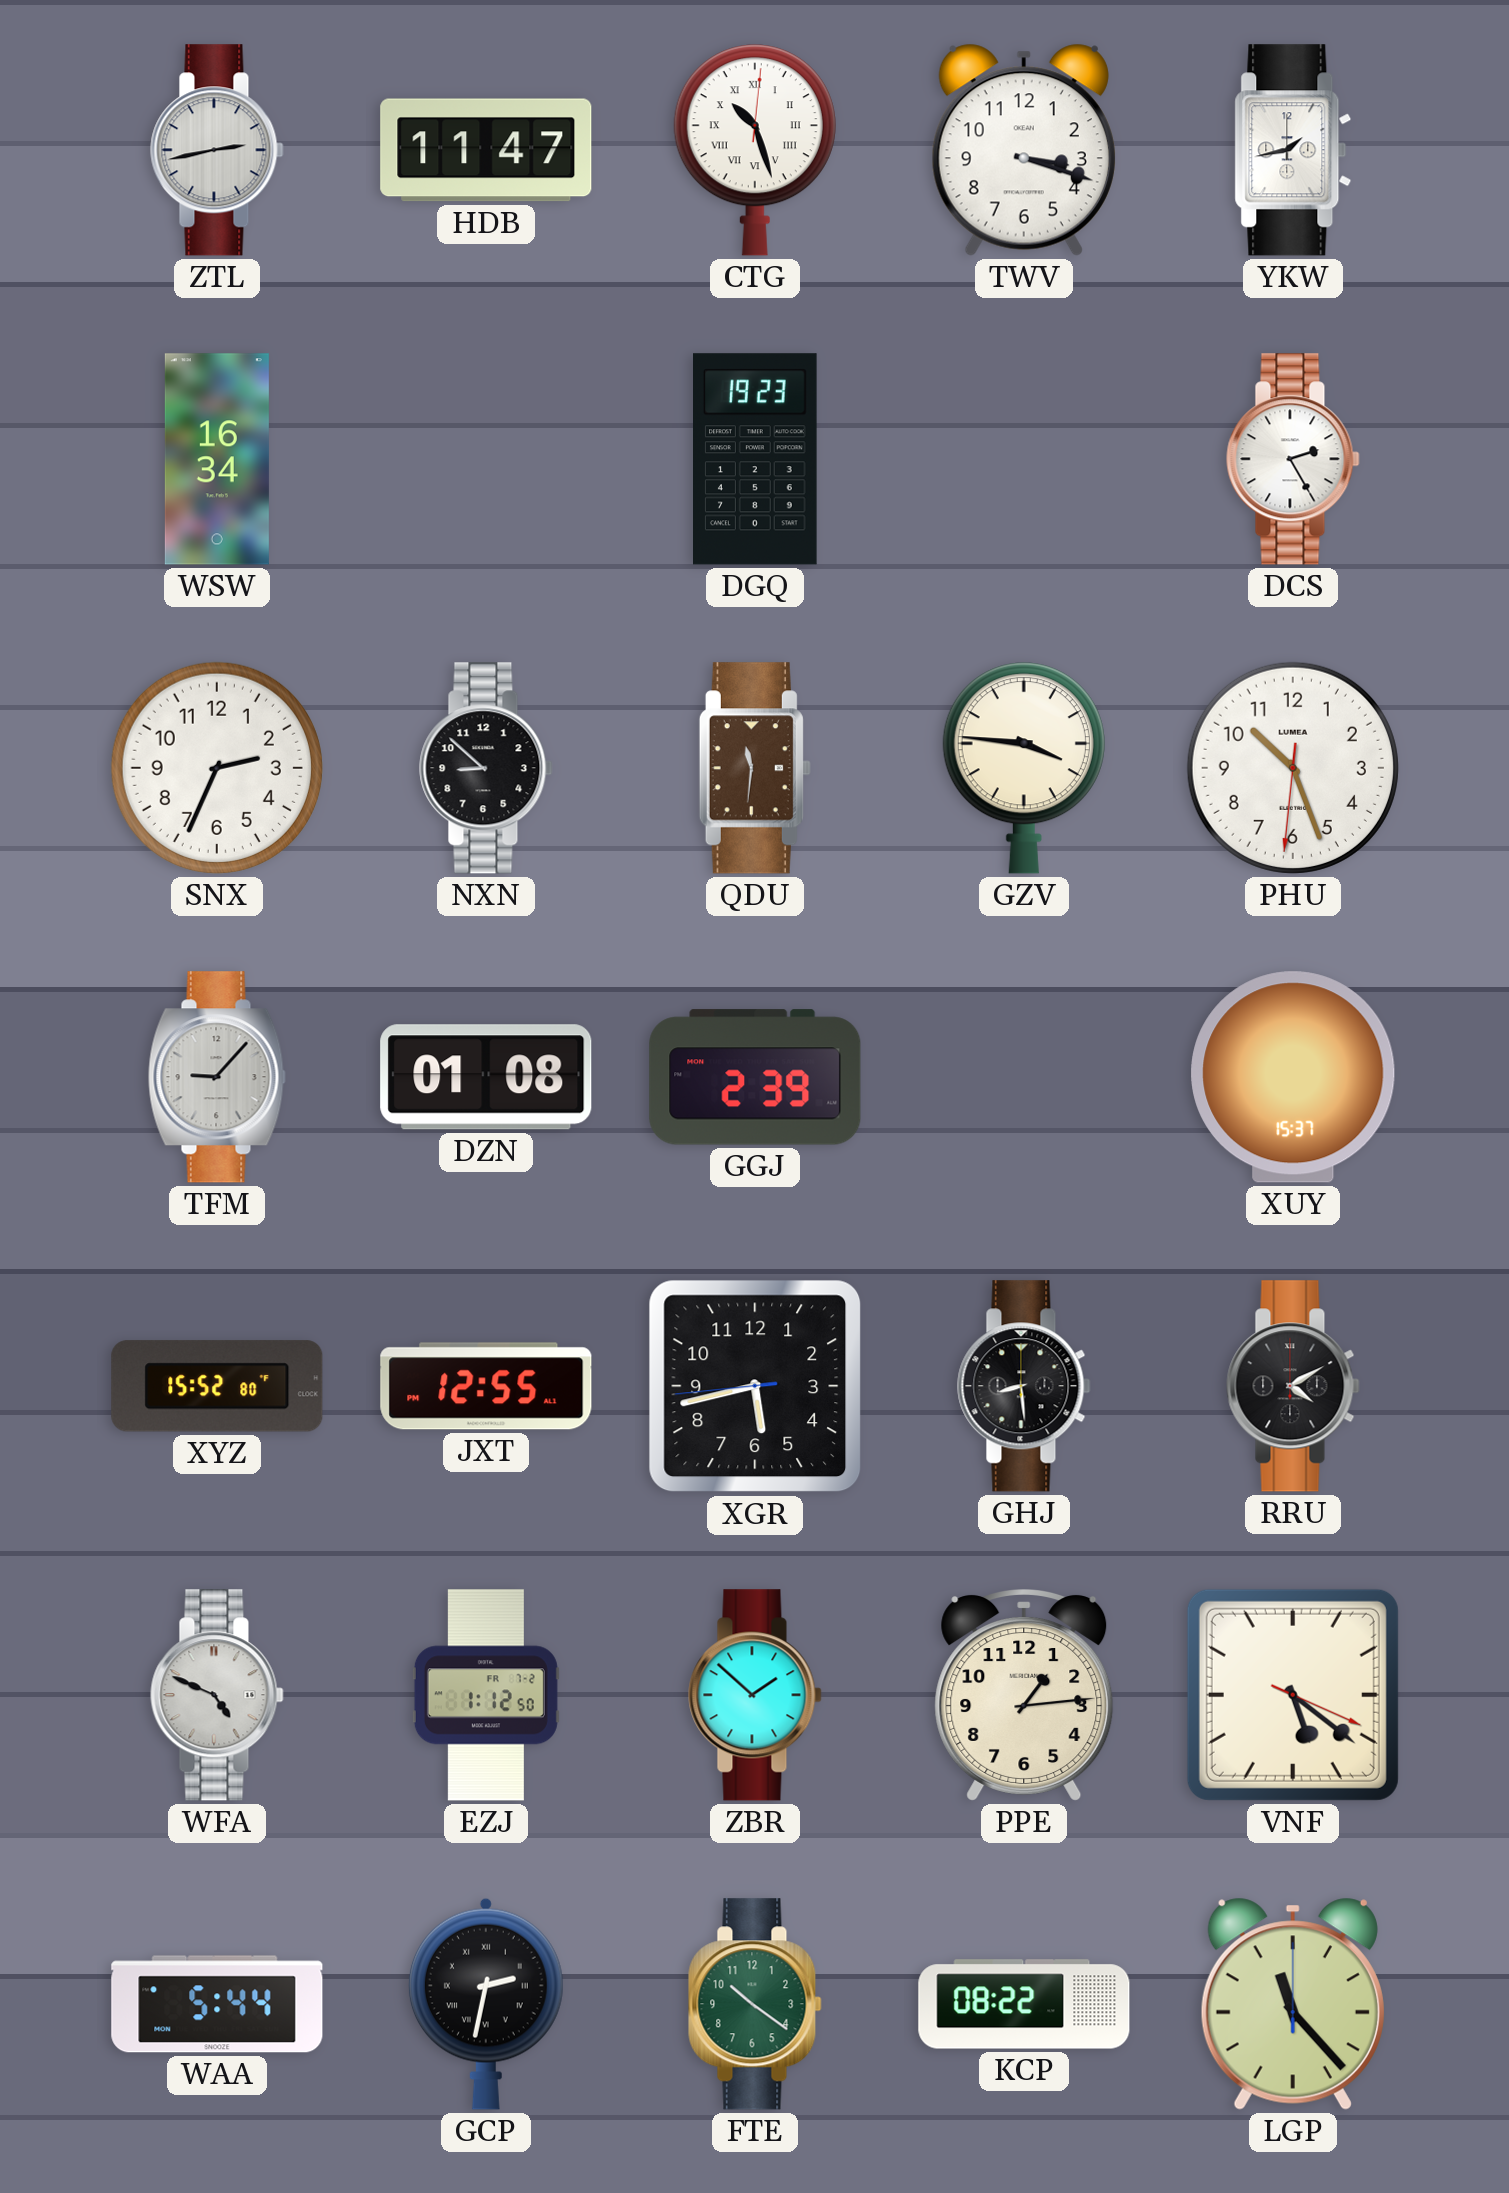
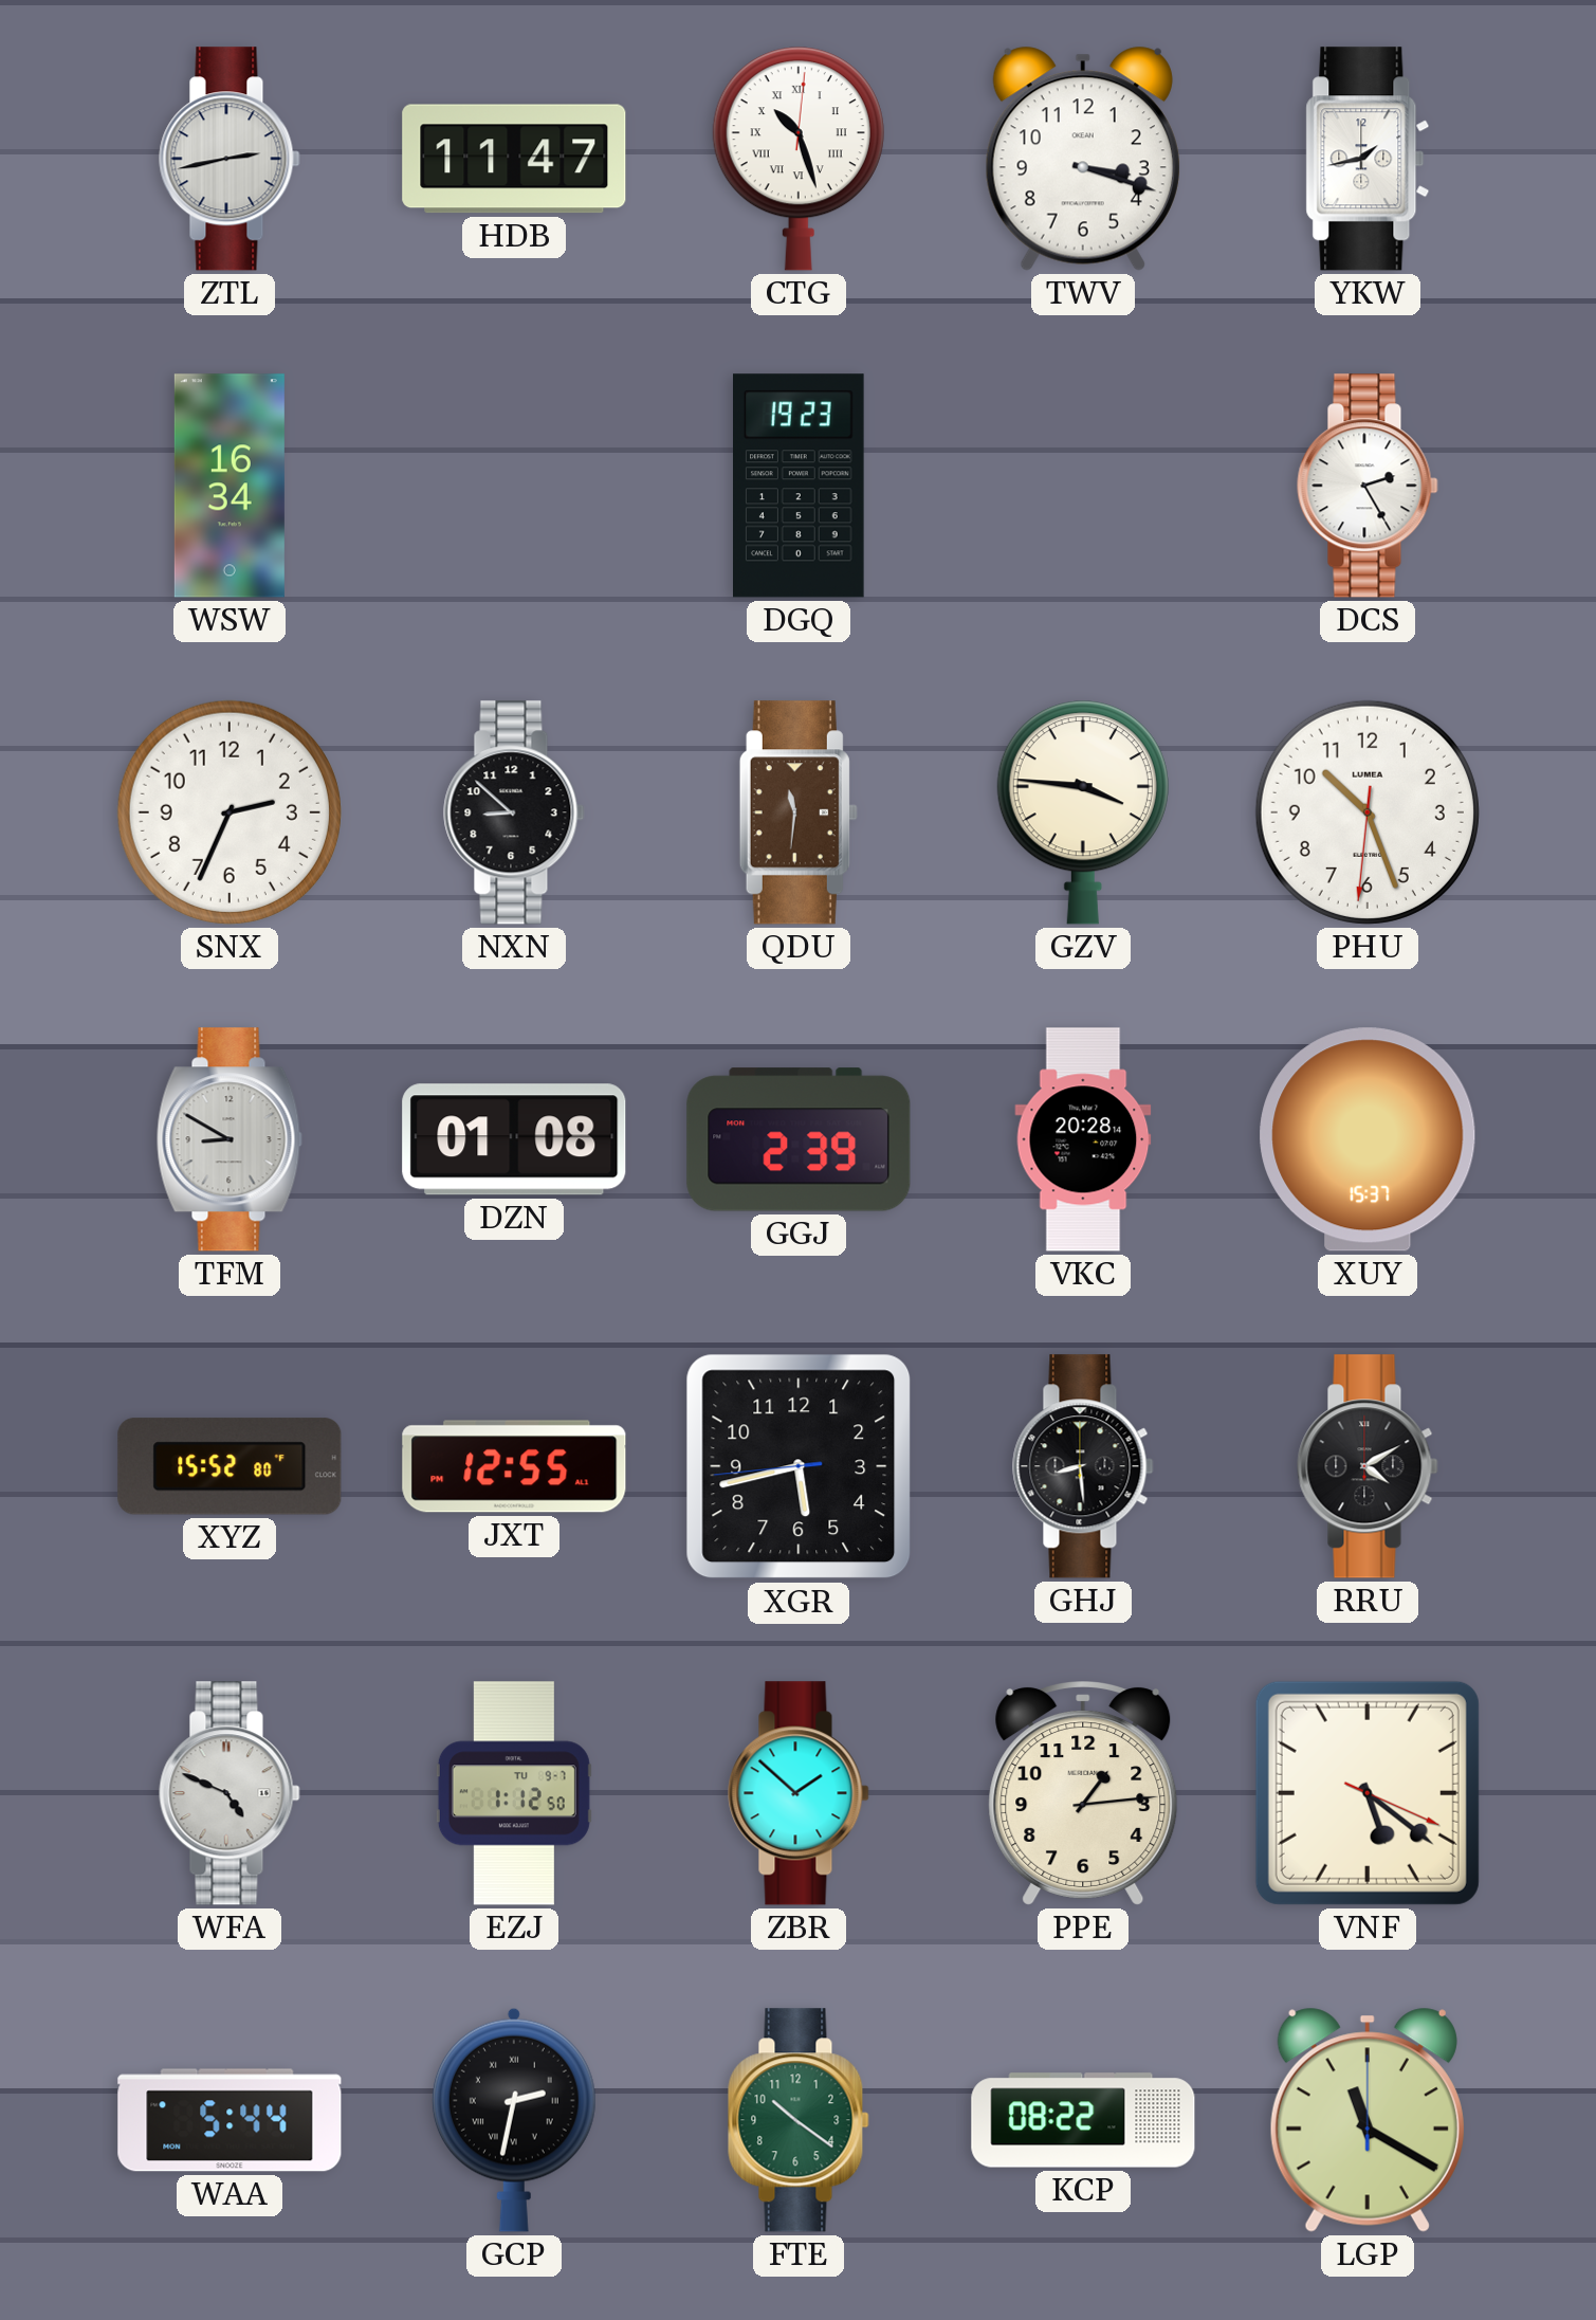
TFM: 9:07 -> 8:50 (230, 1139)
VKC: none -> 20:28 (1083, 1139)
EZJ date: FR 7-2 -> TU 9-7 (514, 1793)
LGP: 11:23 -> 11:20 (1368, 2120)
